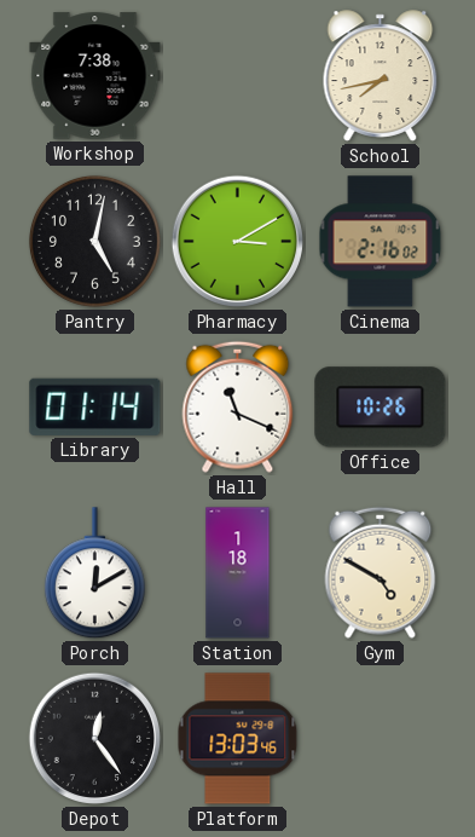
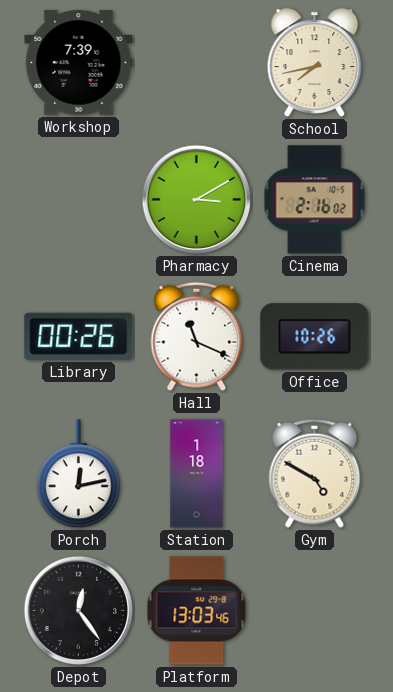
Workshop: 7:38 -> 7:39 (79, 63)
Pantry: 5:02 -> none (94, 241)
Library: 01:14 -> 00:26 (79, 336)
Porch: 12:10 -> 12:13 (78, 474)
